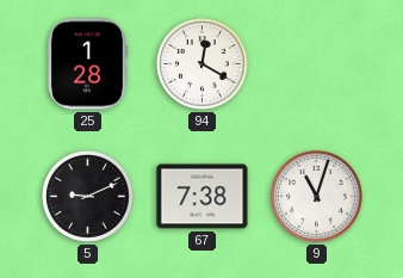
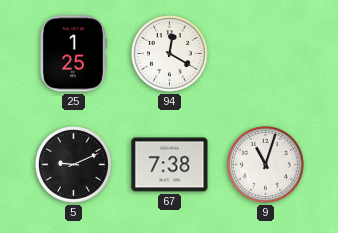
25: 1:28 -> 1:25 (74, 54)
